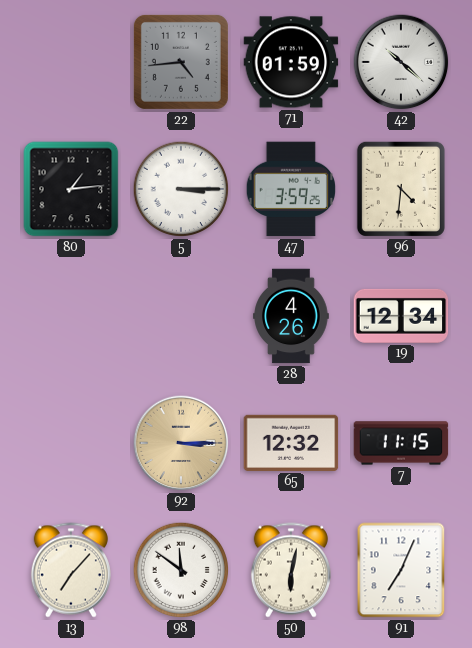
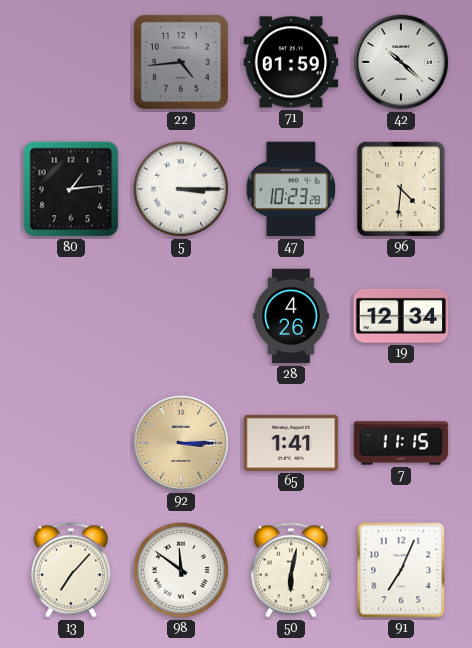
47: 3:59 -> 10:23 (291, 189)
65: 12:32 -> 1:41 (291, 443)
